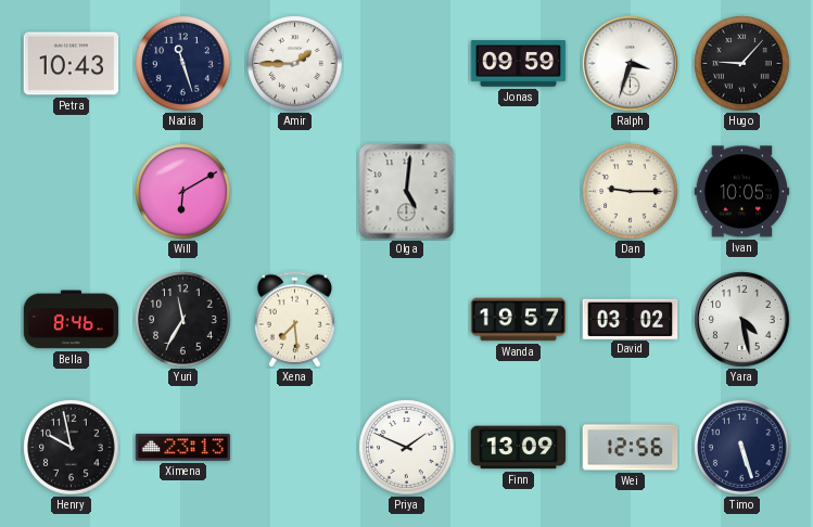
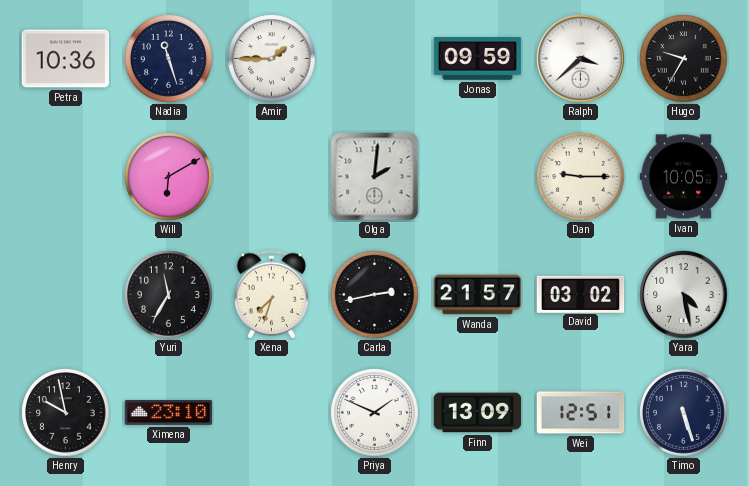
Petra: 10:43 -> 10:36 (66, 59)
Ralph: 3:33 -> 3:38 (581, 59)
Hugo: 9:07 -> 9:35 (684, 59)
Olga: 5:01 -> 2:01 (375, 177)
Bella: 8:46 -> none (72, 320)
Xena: 7:29 -> 7:33 (271, 295)
Carla: none -> 2:43 (375, 295)
Wanda: 19:57 -> 21:57 (478, 295)
Ximena: 23:13 -> 23:10 (169, 412)
Wei: 12:56 -> 12:51 (581, 413)
